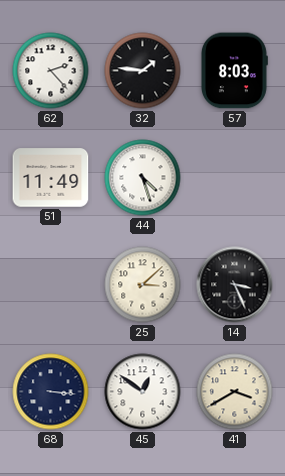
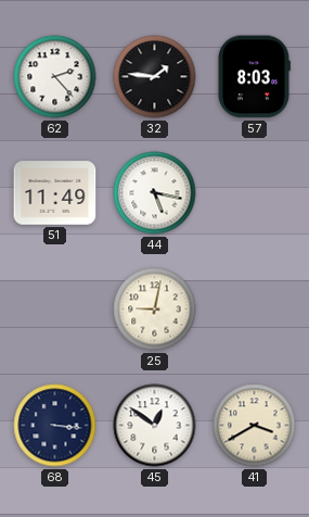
44: 4:27 -> 5:17 (155, 193)
25: 3:08 -> 9:02 (155, 310)
14: 3:26 -> none (235, 285)
